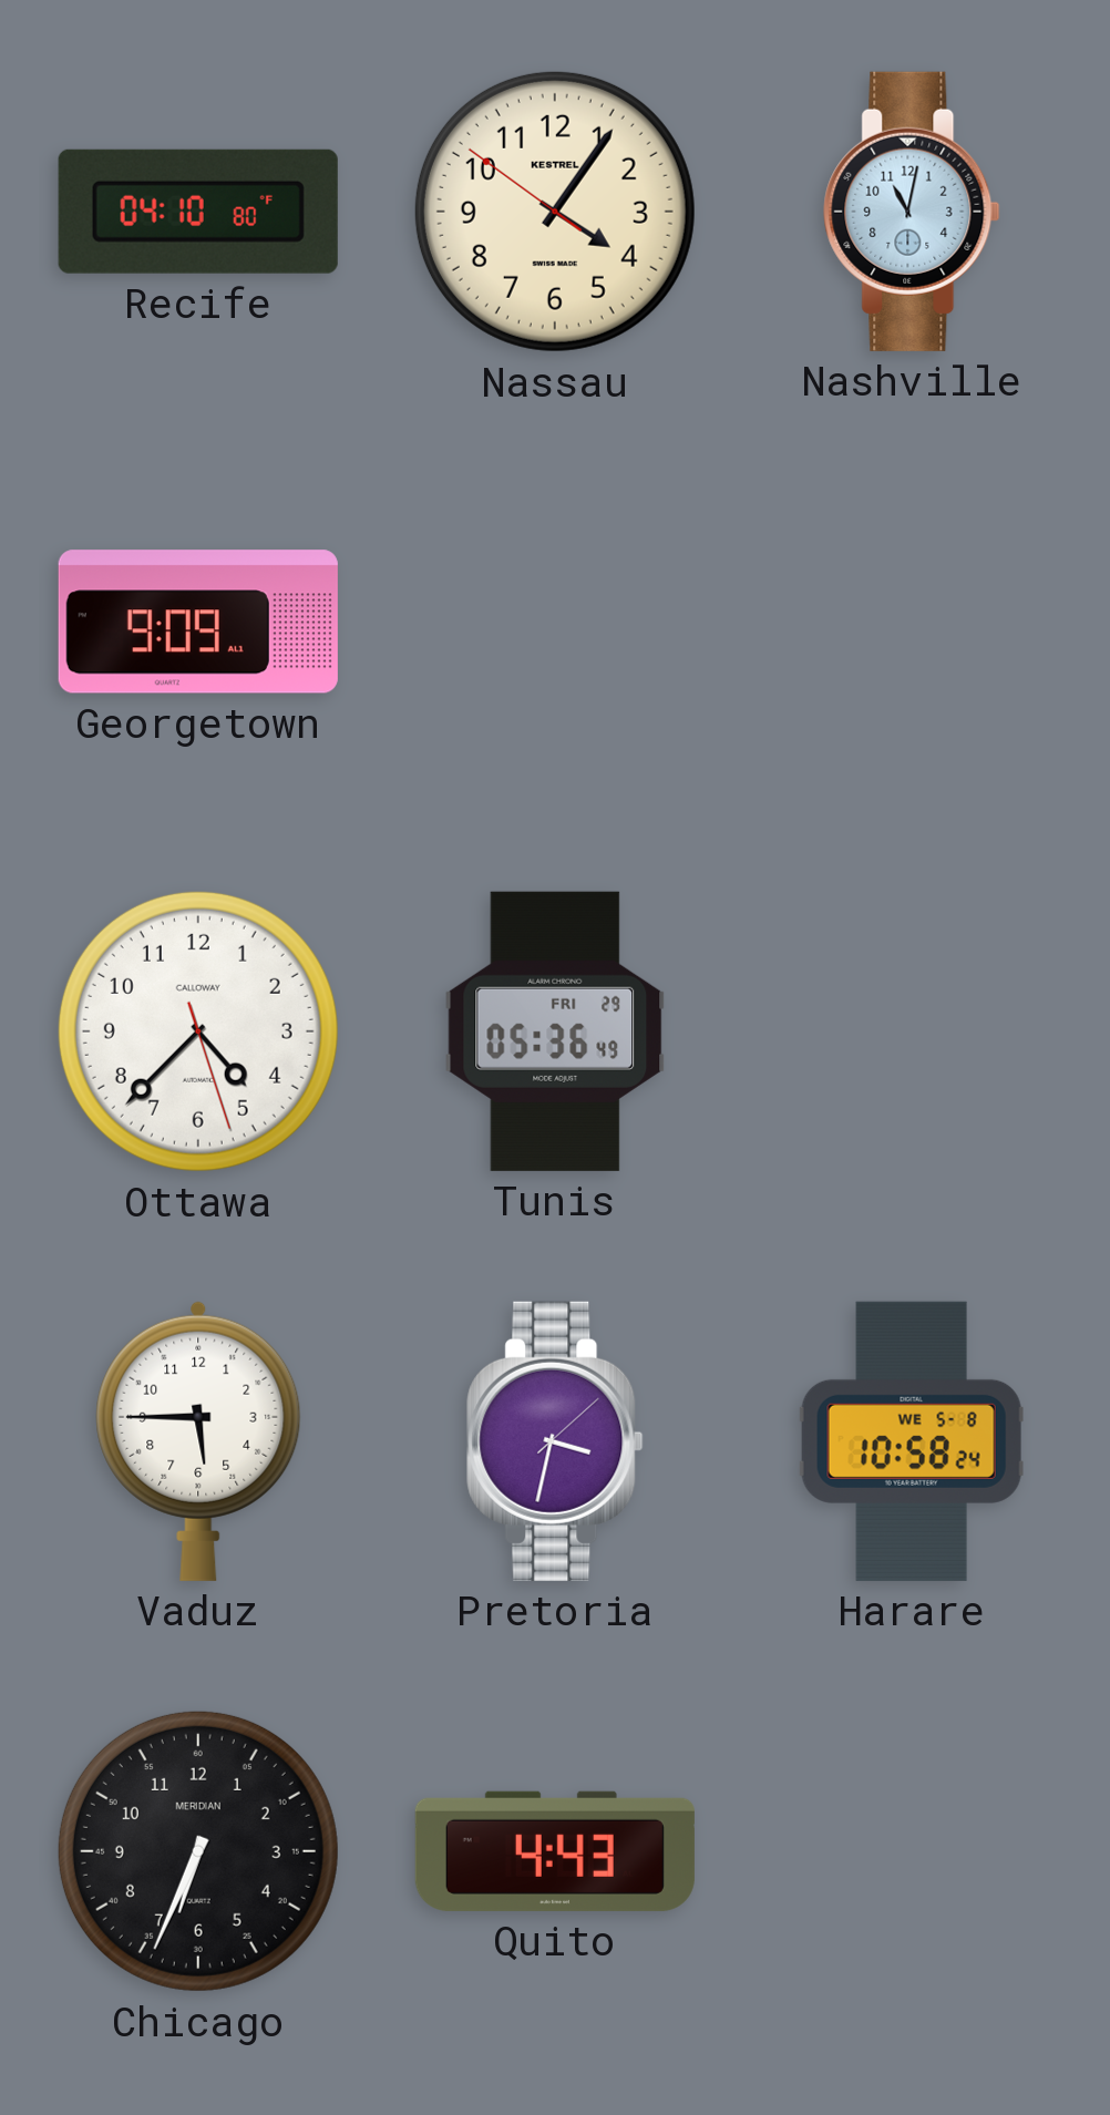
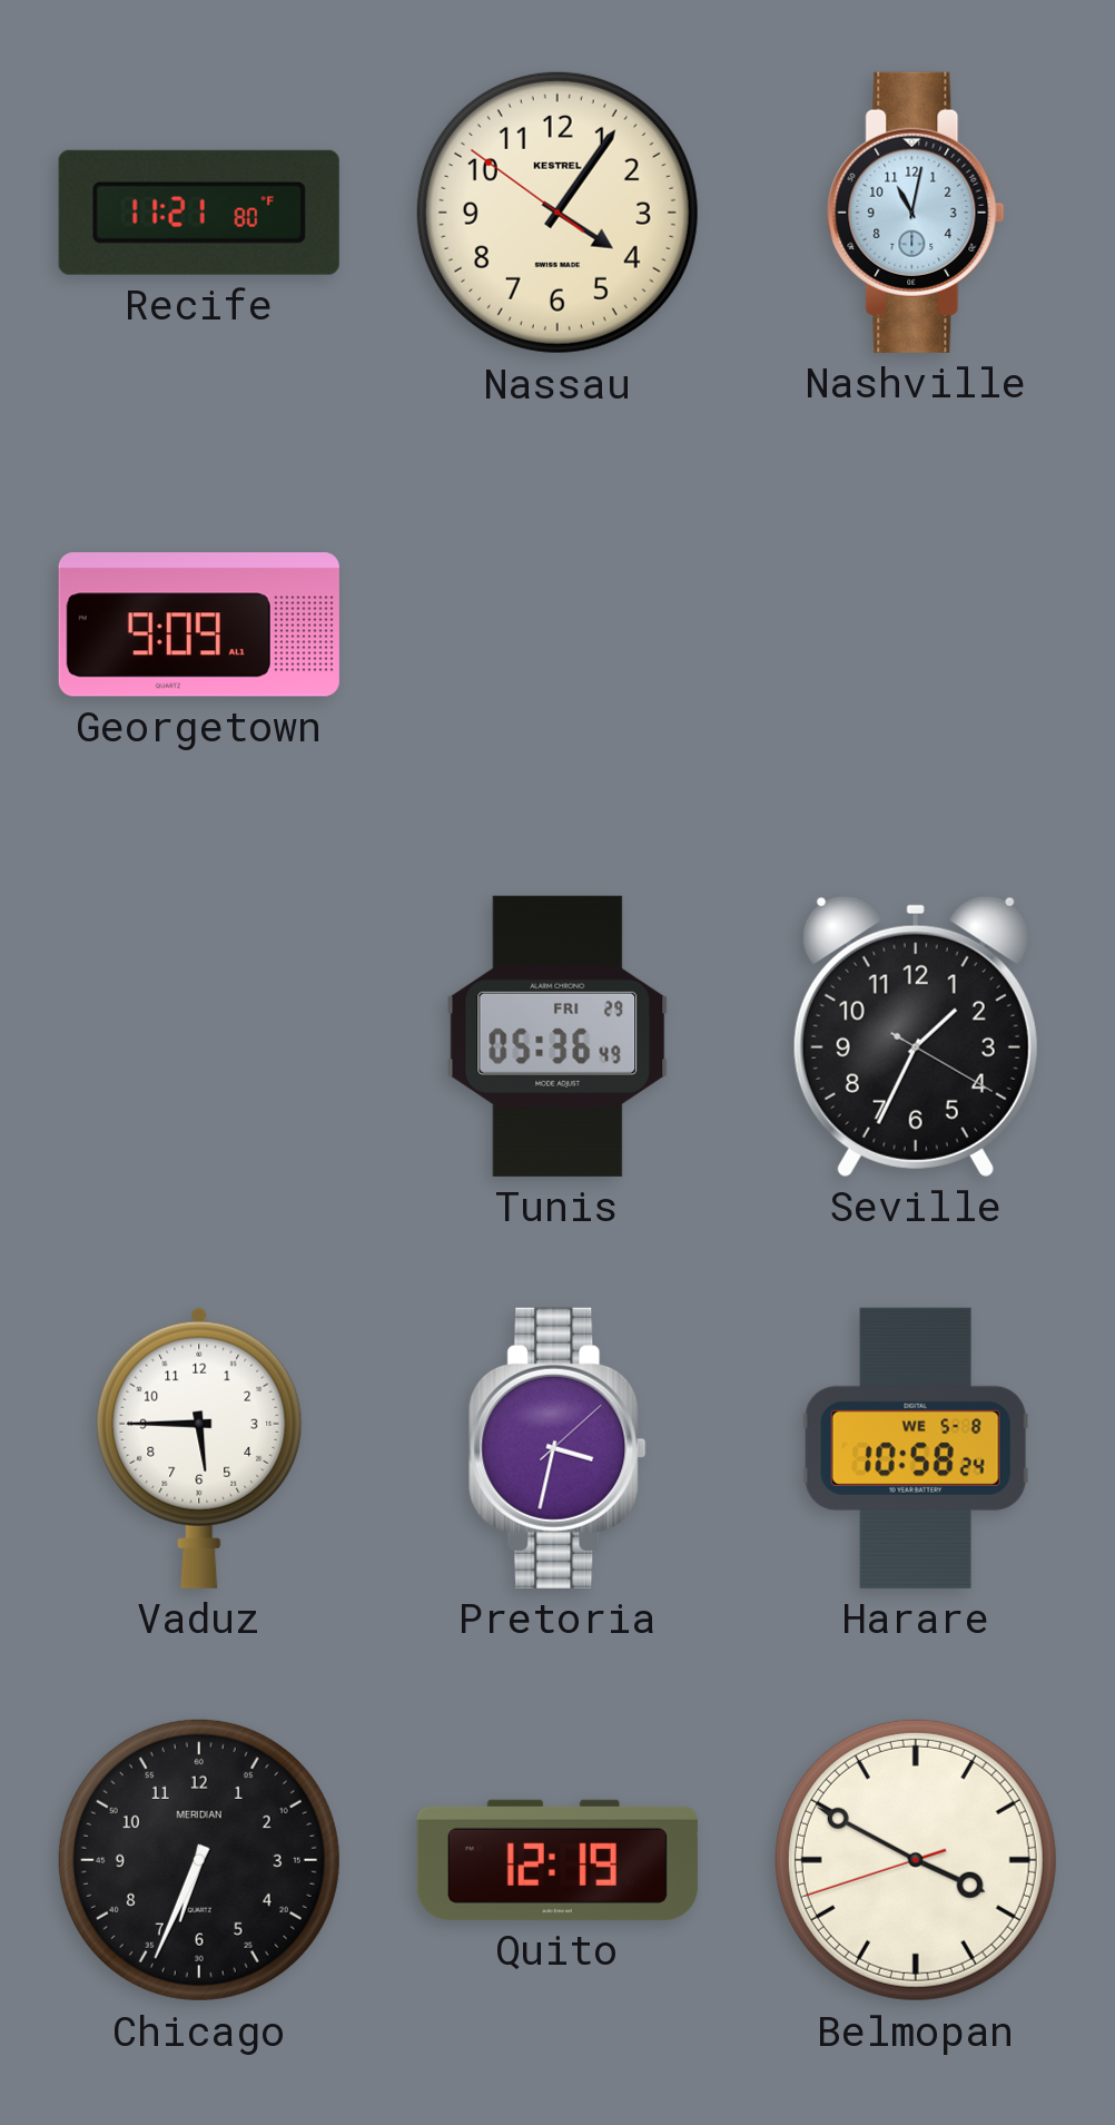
Recife: 04:10 -> 11:21 (199, 213)
Ottawa: 4:37 -> none (198, 1031)
Seville: none -> 1:34 (916, 1035)
Quito: 4:43 -> 12:19 (557, 1860)
Belmopan: none -> 3:49 (916, 1860)
